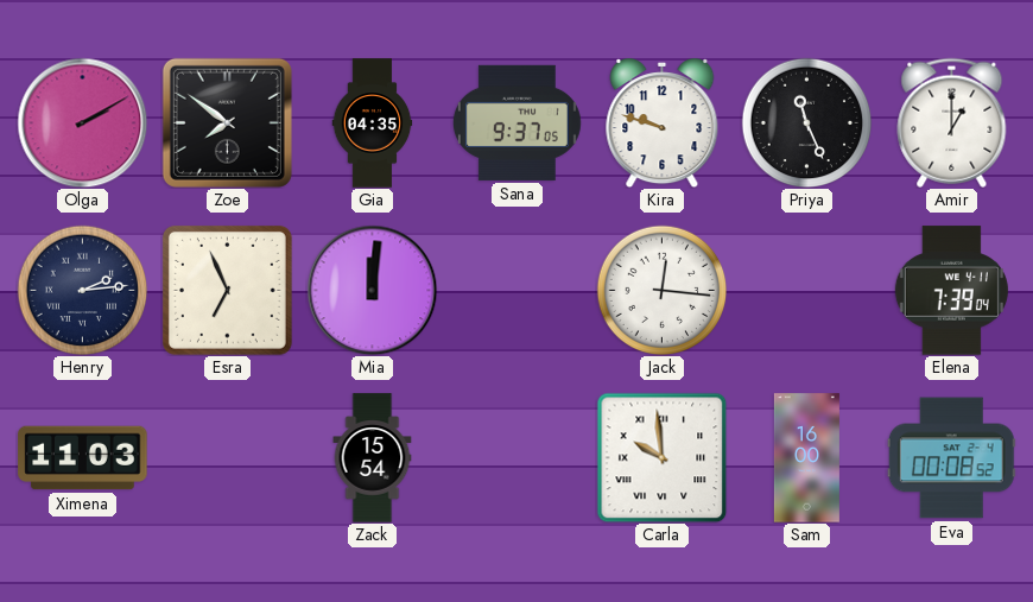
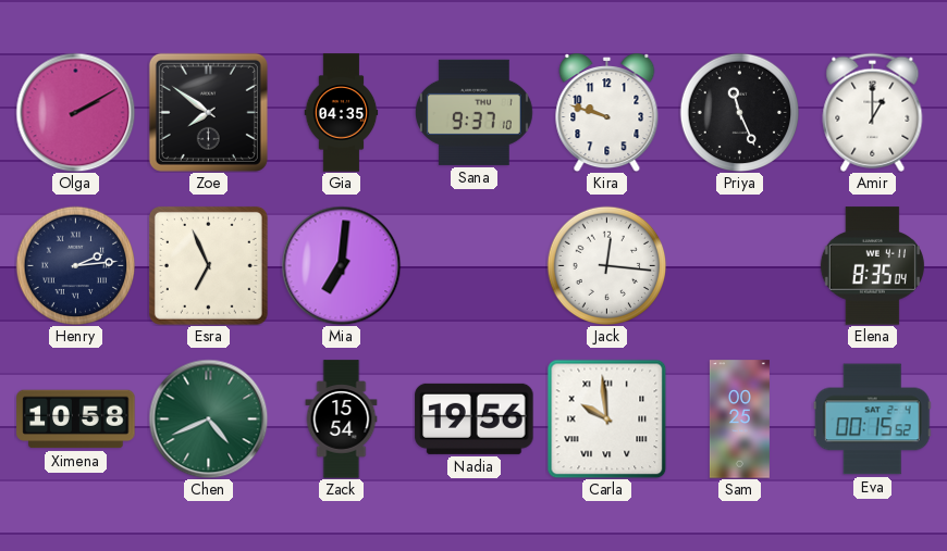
Sana: 9:37:05 -> 9:37:10 (473, 112)
Mia: 12:01 -> 7:01 (341, 265)
Elena: 7:39 -> 8:35 (872, 266)
Ximena: 11:03 -> 10:58 (76, 419)
Chen: none -> 4:41 (208, 418)
Nadia: none -> 19:56 (475, 418)
Sam: 16:00 -> 00:25 (739, 419)
Eva: 00:08 -> 00:15 (872, 419)
